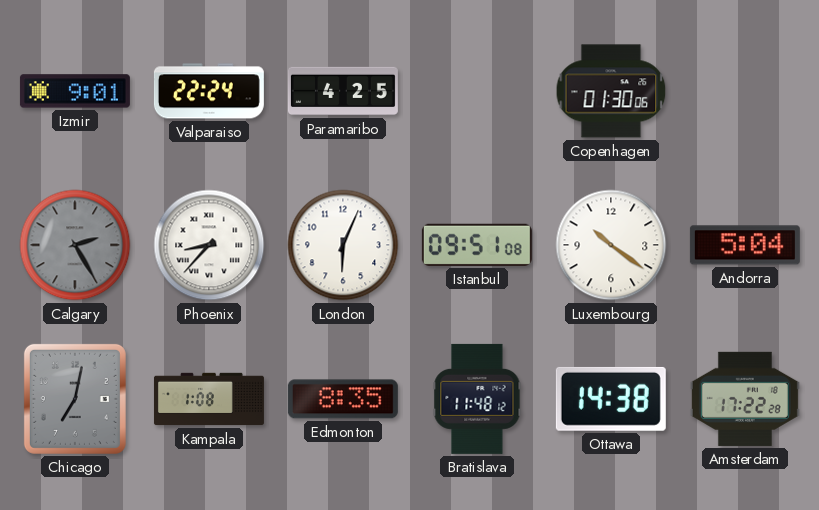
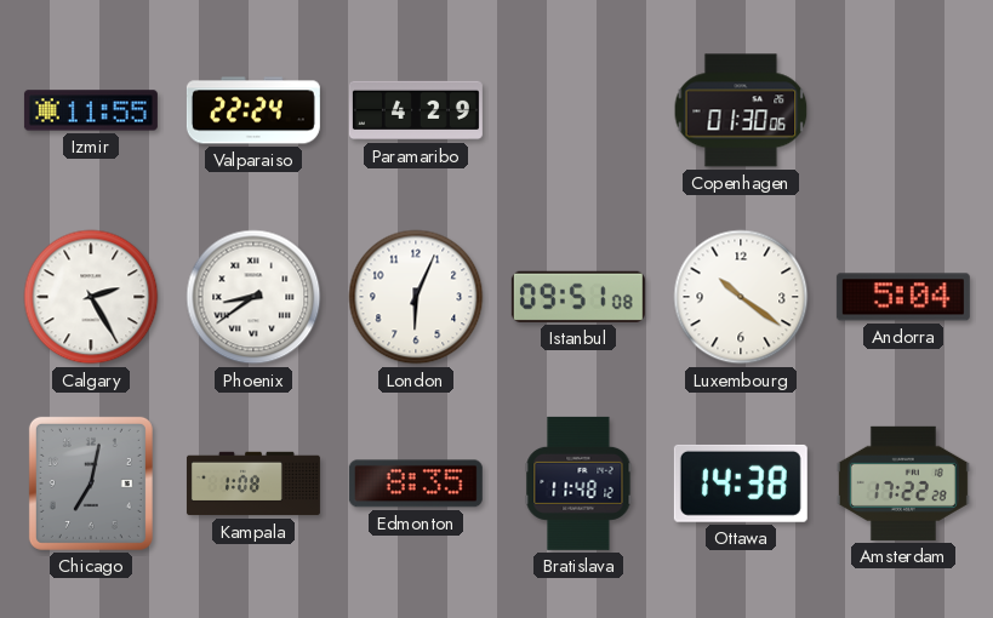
Izmir: 9:01 -> 11:55 (91, 110)
Paramaribo: 4:25 -> 4:29 (416, 110)
Calgary dial: grey -> white (91, 297)
Phoenix: 8:37 -> 8:39 (253, 297)
